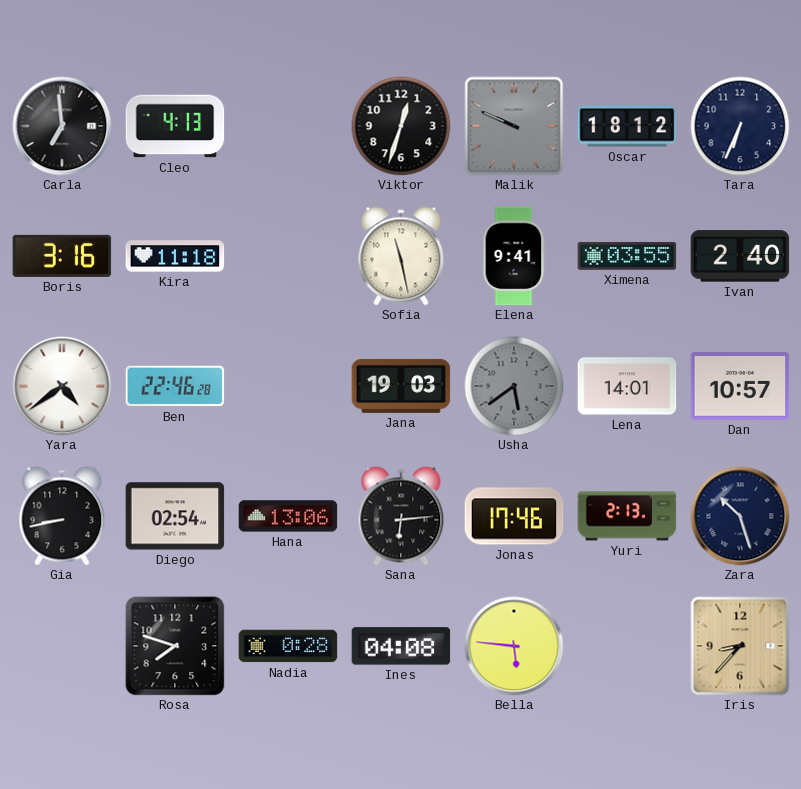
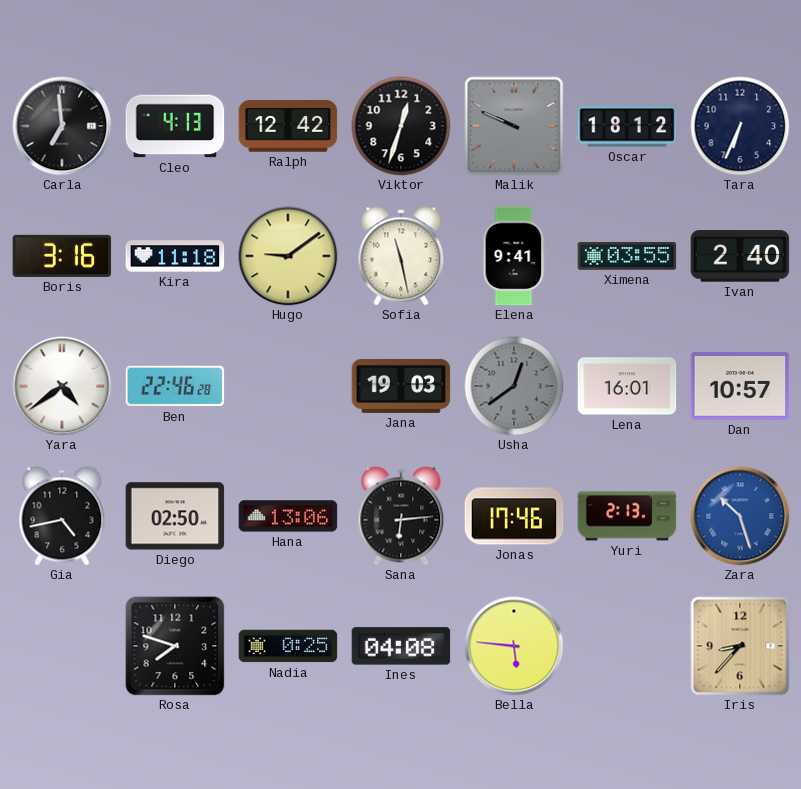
Ralph: none -> 12:42 (288, 126)
Hugo: none -> 9:09 (288, 256)
Usha: 5:39 -> 12:39 (514, 386)
Lena: 14:01 -> 16:01 (627, 386)
Gia: 8:43 -> 4:43 (62, 516)
Diego: 02:54 -> 02:50 (175, 516)
Zara dial: navy -> blue (740, 516)
Nadia: 0:28 -> 0:25 (288, 646)
